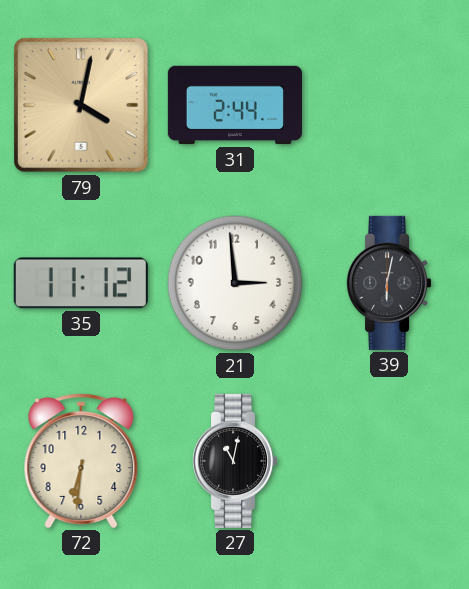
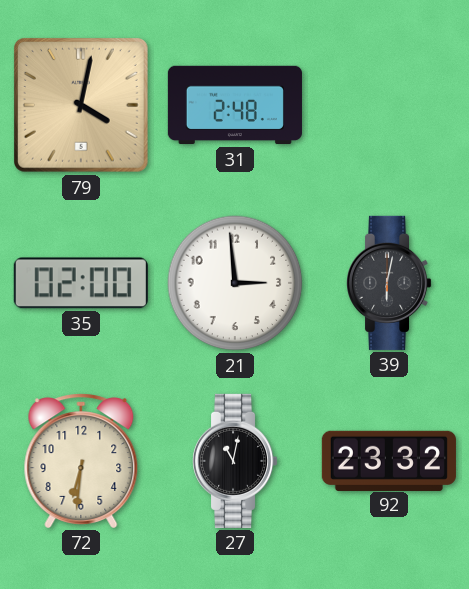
31: 2:44 -> 2:48 (235, 105)
35: 11:12 -> 02:00 (81, 283)
92: none -> 23:32 (389, 460)
